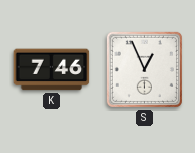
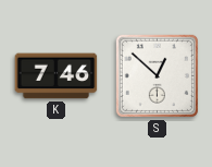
S: 12:56 -> 12:52 (157, 75)
